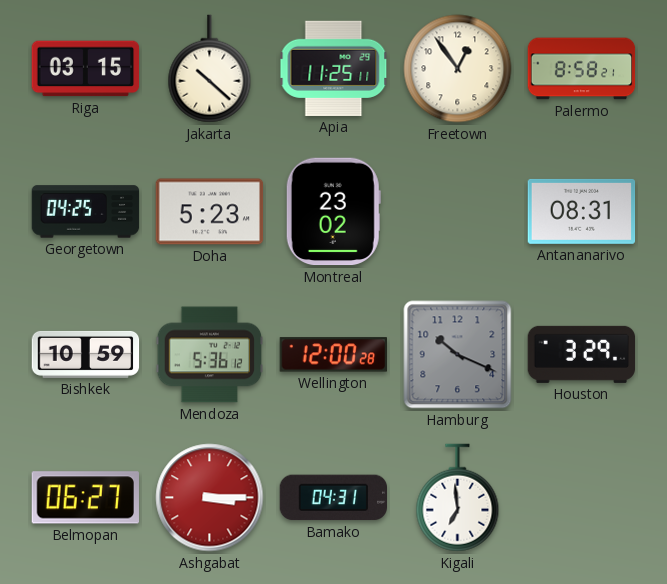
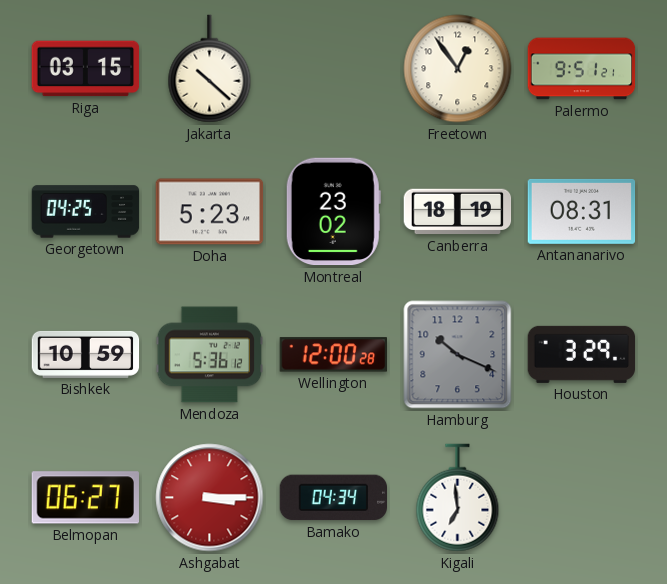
Apia: 11:25 -> none (334, 68)
Palermo: 8:58 -> 9:51 (582, 69)
Canberra: none -> 18:19 (458, 212)
Bamako: 04:31 -> 04:34 (333, 498)
